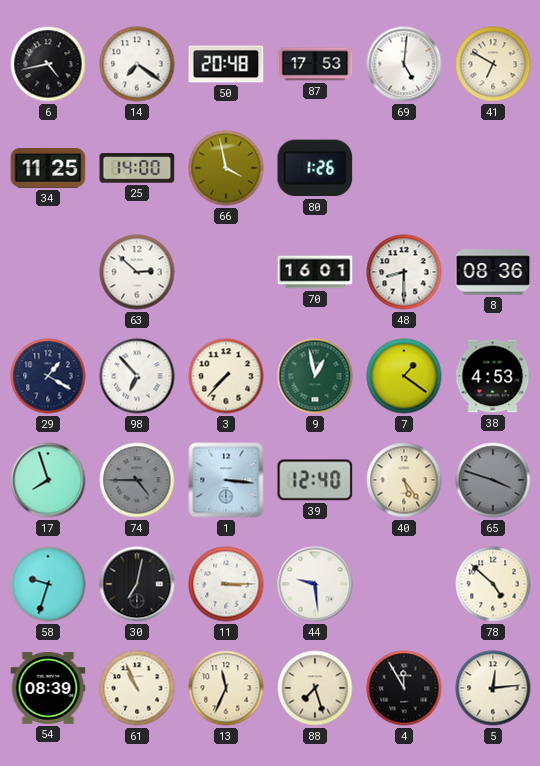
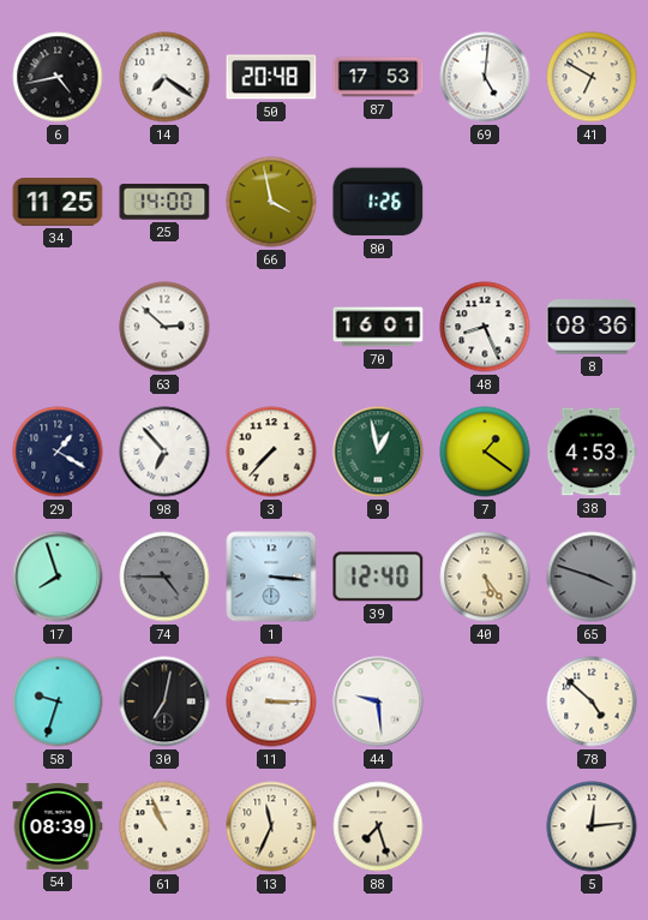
48: 8:30 -> 8:26 (485, 327)
4: 11:55 -> none (404, 688)
